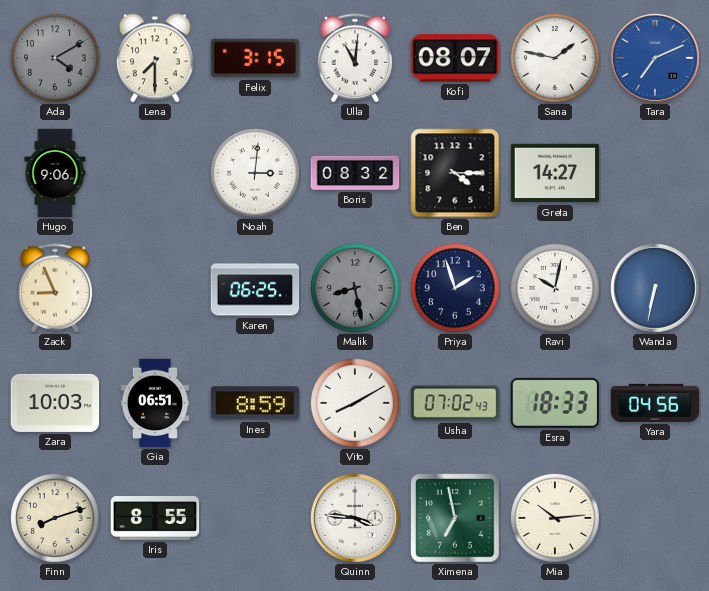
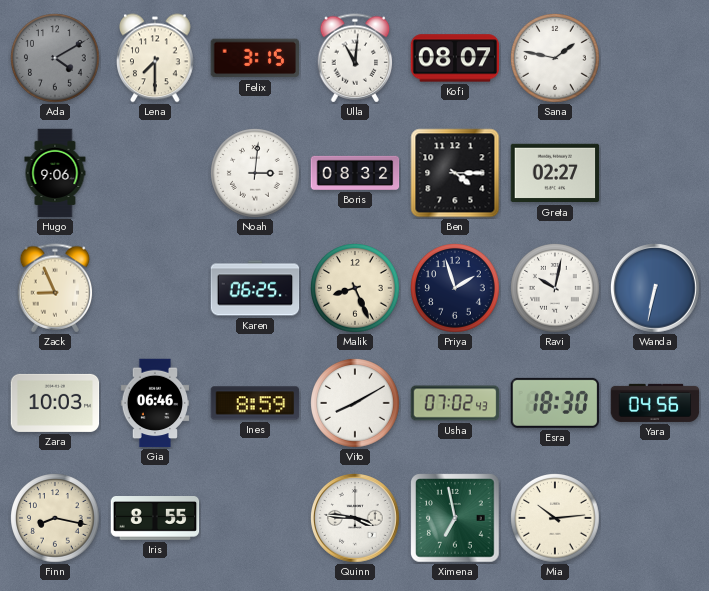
Tara: 7:11 -> none (656, 59)
Greta: 14:27 -> 02:27 (555, 173)
Malik: 8:28 -> 8:26 (356, 289)
Malik dial: grey -> cream (356, 289)
Gia: 06:51 -> 06:46 (155, 403)
Esra: 18:33 -> 18:30 (555, 403)
Finn: 8:12 -> 8:17 (56, 519)
